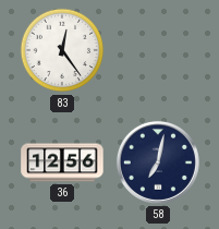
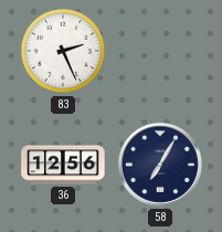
83: 12:24 -> 2:26 (63, 51)
58: 7:02 -> 7:05 (160, 165)
